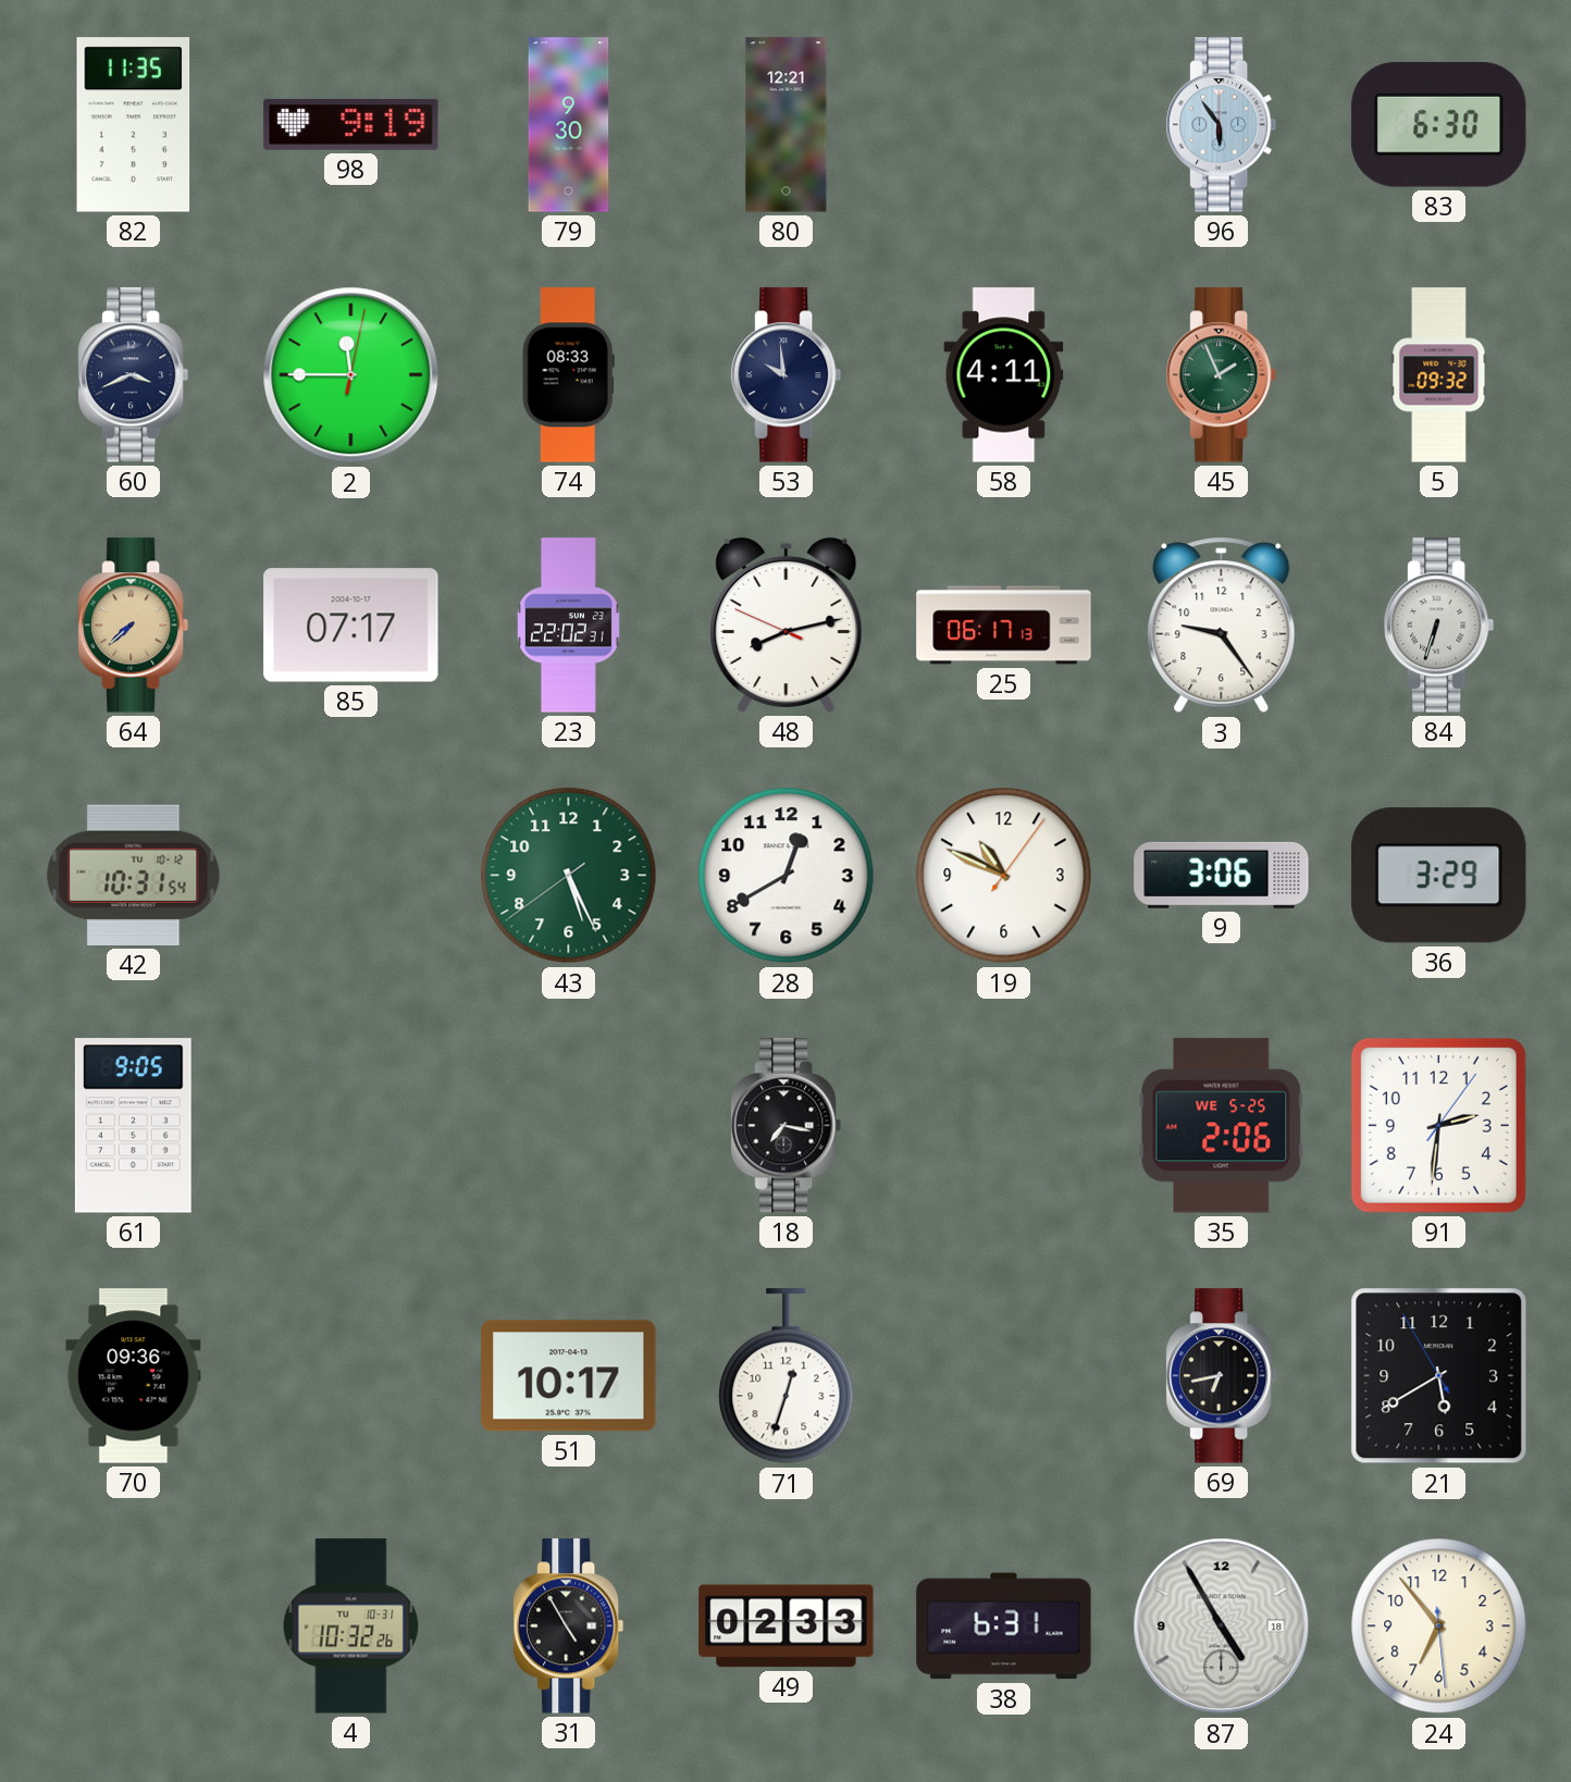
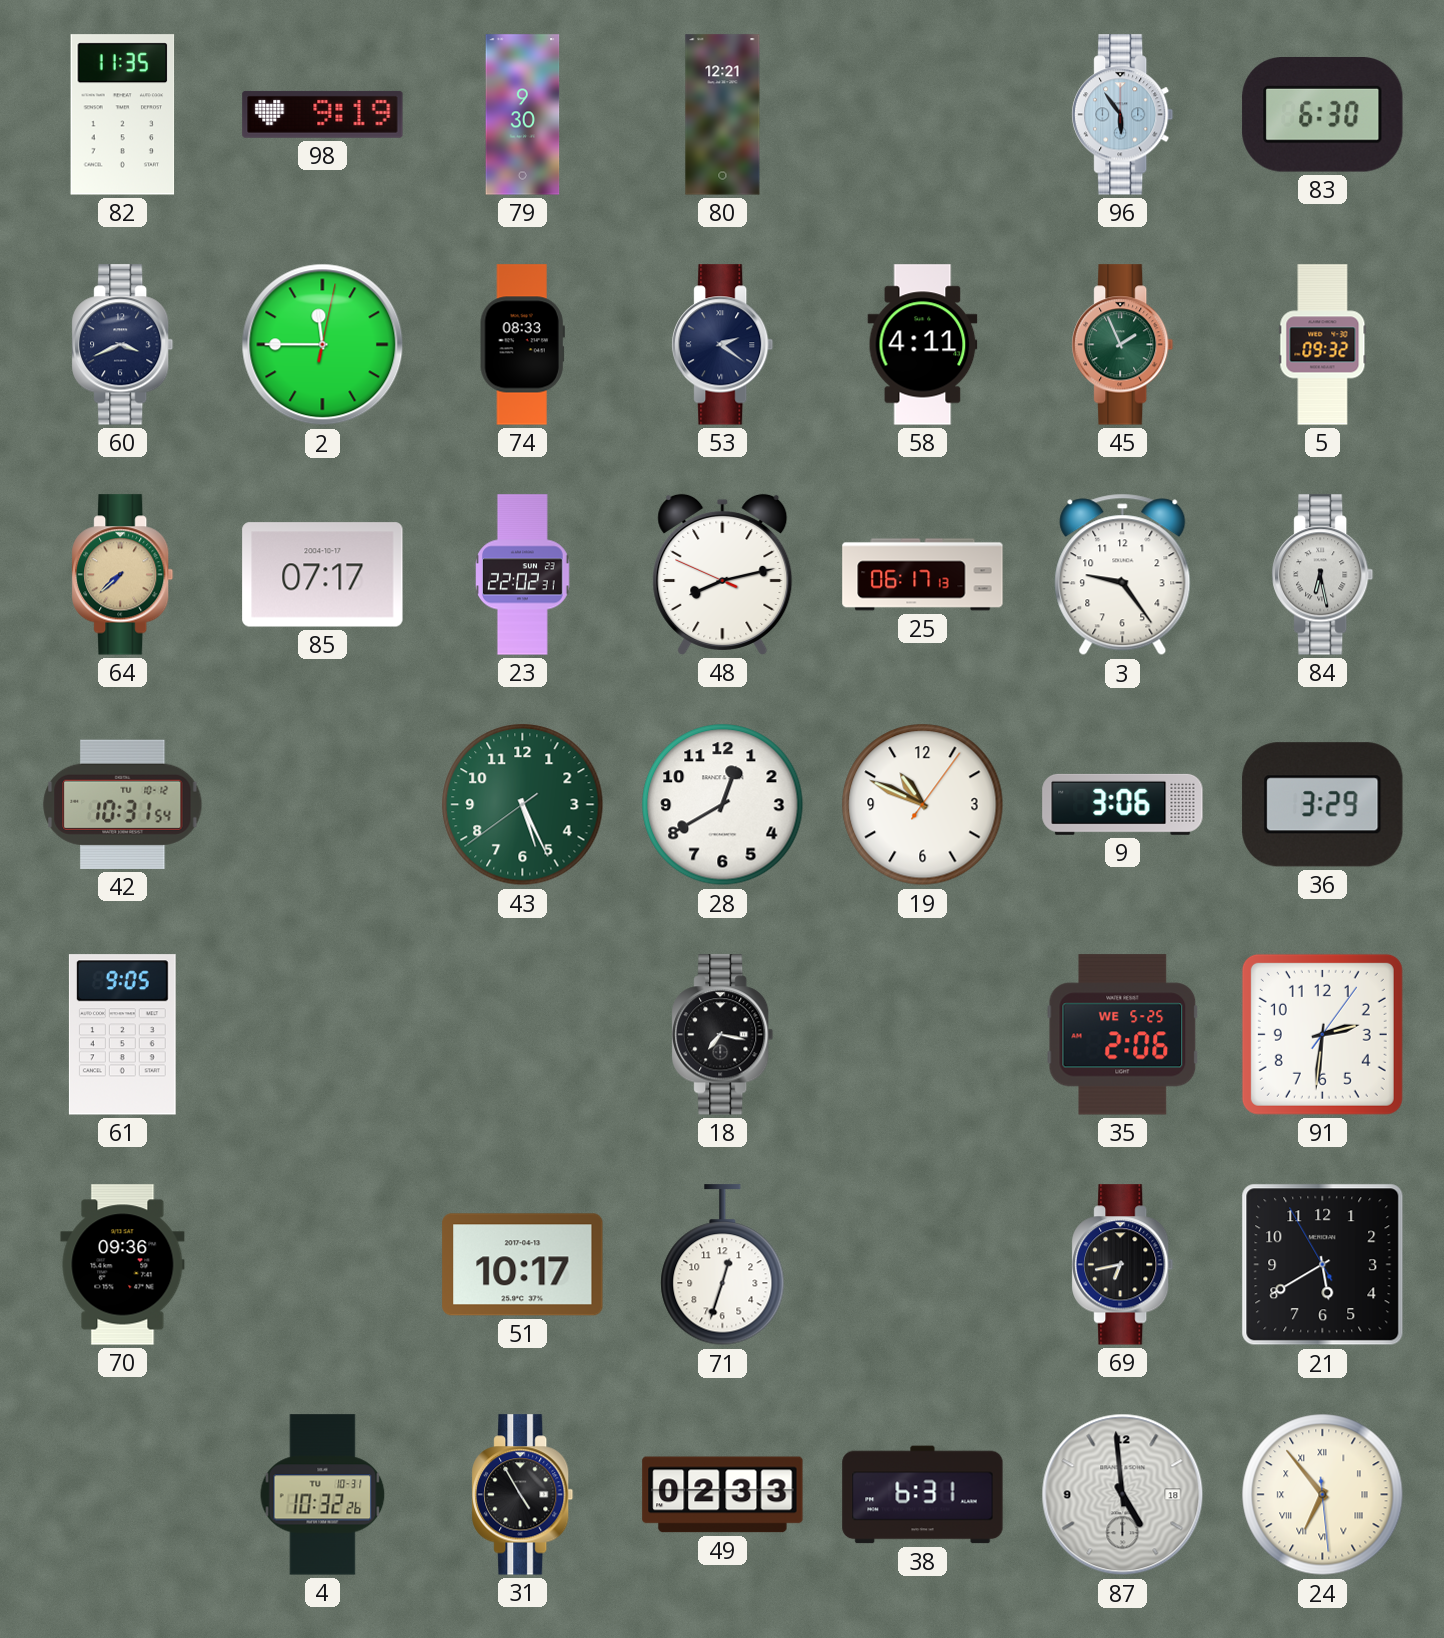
53: 9:59 -> 2:21 (723, 345)
84: 6:33 -> 6:28 (1323, 575)
87: 4:55 -> 4:59 (1123, 1495)
24 numerals: Arabic -> Roman (1323, 1495)
